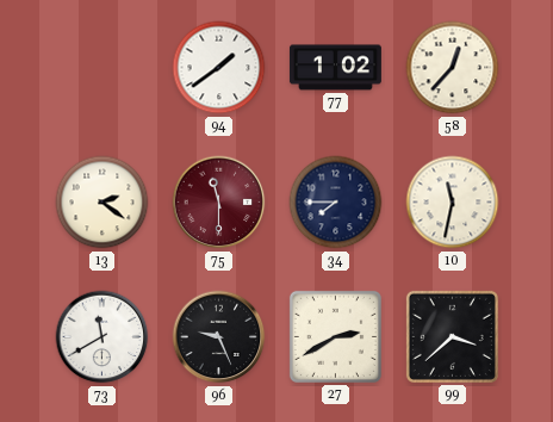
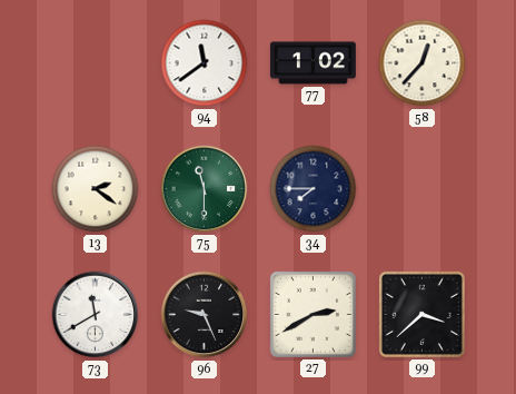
94: 1:39 -> 11:39 (205, 63)
75 dial: burgundy -> green (205, 189)
10: 11:32 -> none (453, 203)
